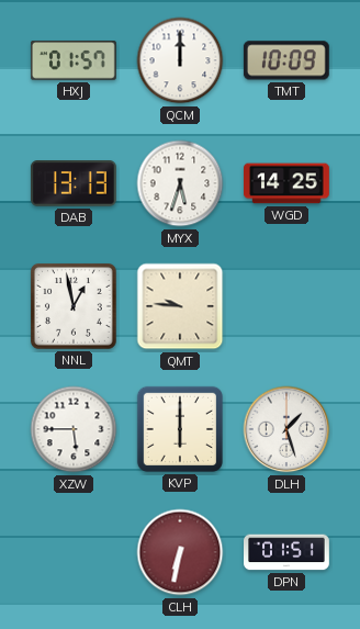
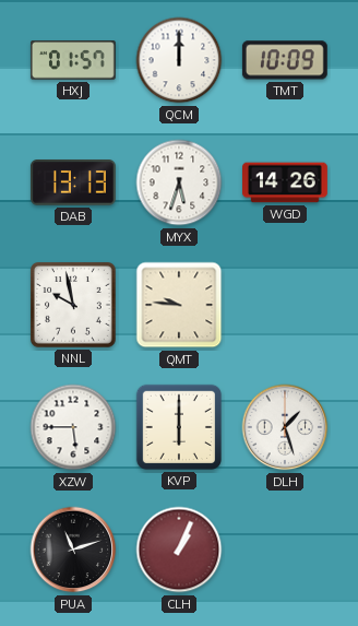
WGD: 14:25 -> 14:26 (286, 182)
NNL: 12:58 -> 9:58 (73, 305)
PUA: none -> 11:12 (73, 550)
CLH: 6:32 -> 1:04 (179, 550)
DPN: 01:51 -> none (288, 552)
